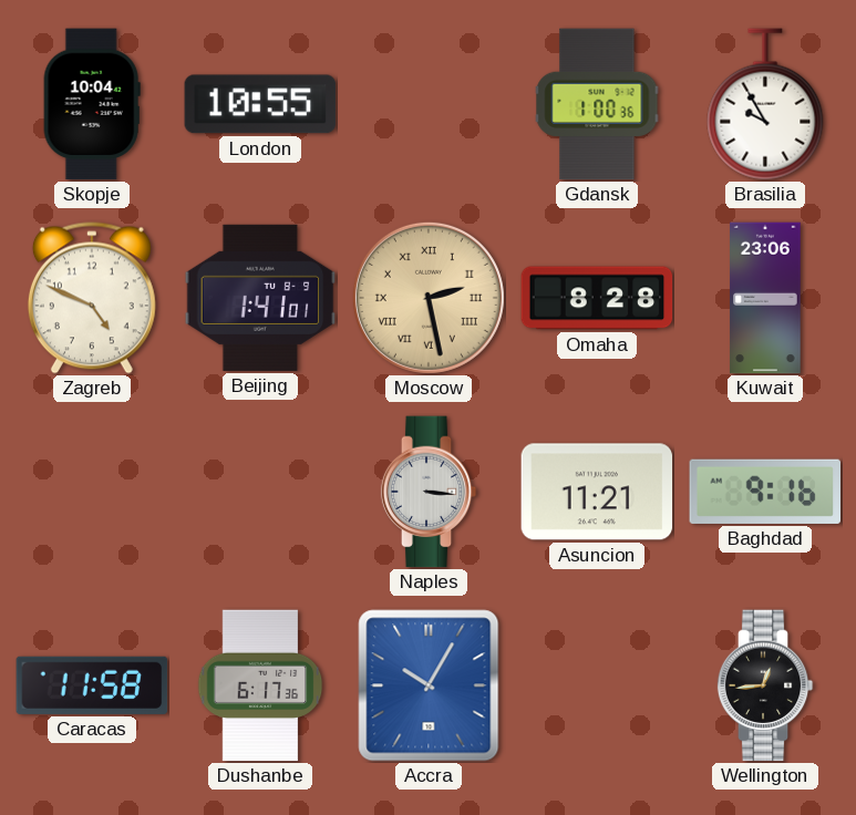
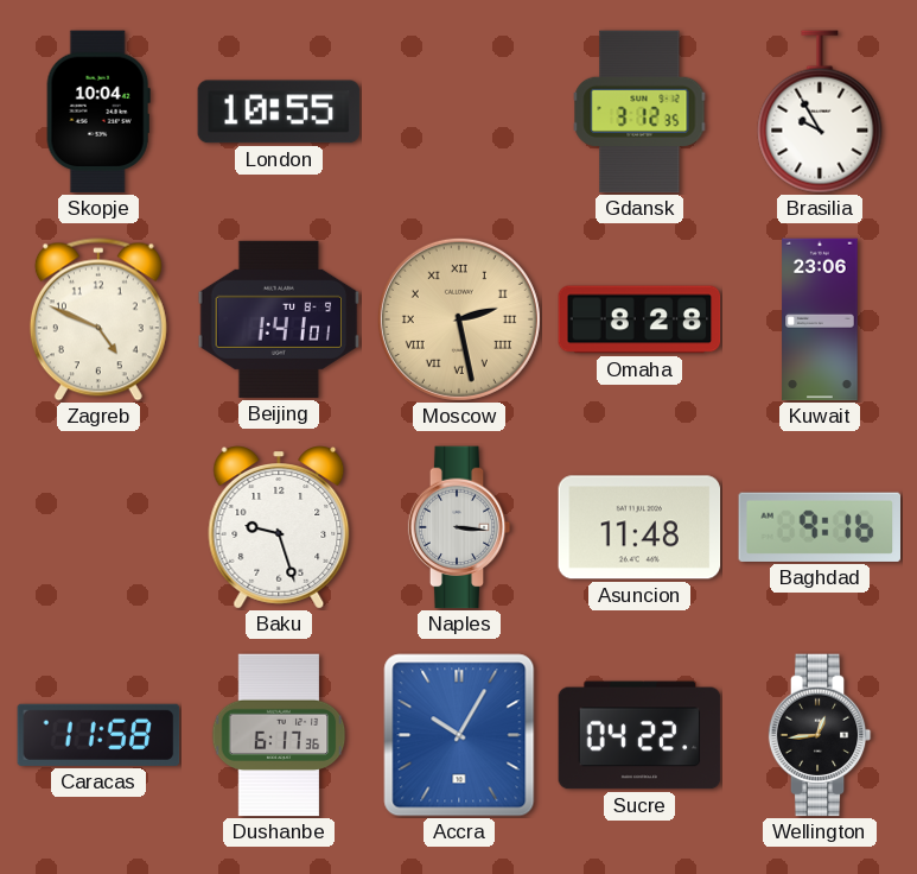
Gdansk: 1:00 -> 3:12 (639, 112)
Baku: none -> 9:27 (279, 527)
Asuncion: 11:21 -> 11:48 (639, 527)
Sucre: none -> 04:22 (639, 735)
